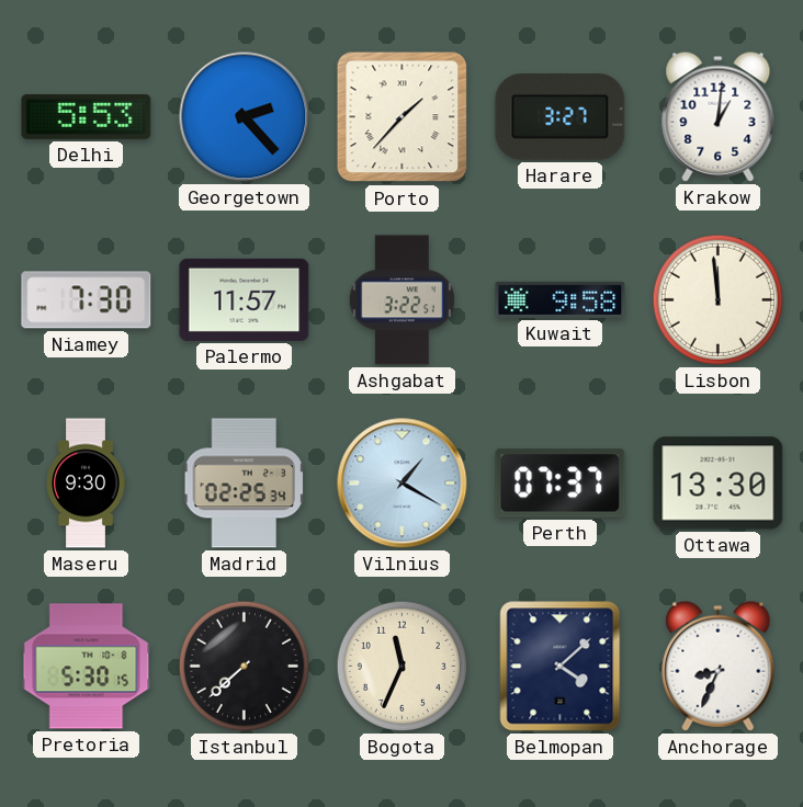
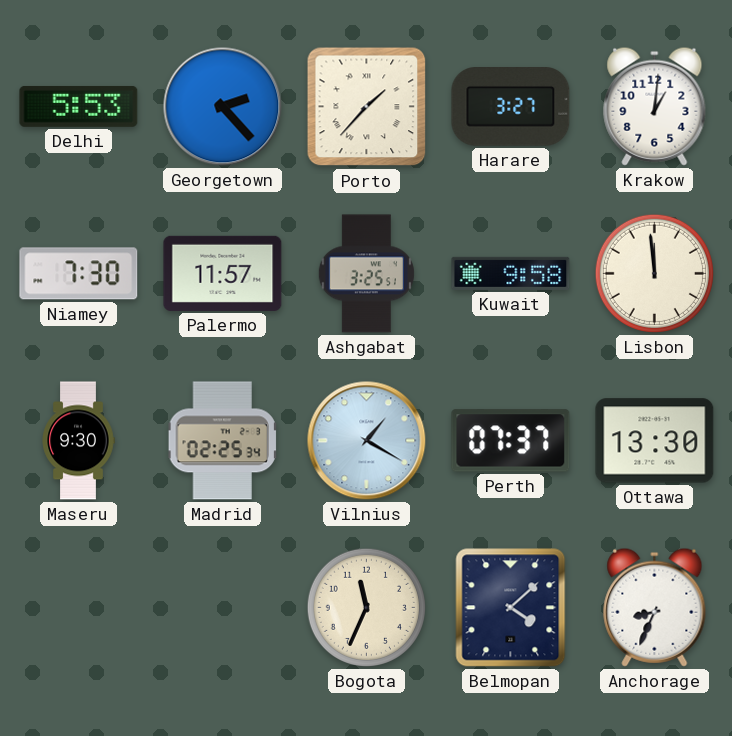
Ashgabat: 3:22 -> 3:25 (366, 274)
Pretoria: 5:30 -> none (87, 667)
Istanbul: 7:38 -> none (244, 666)
